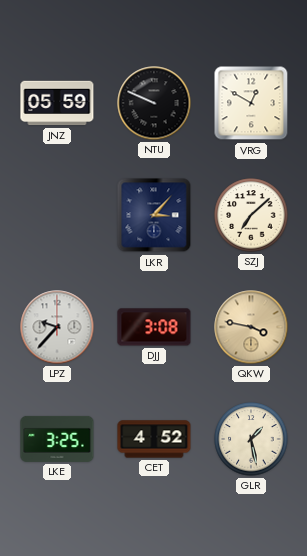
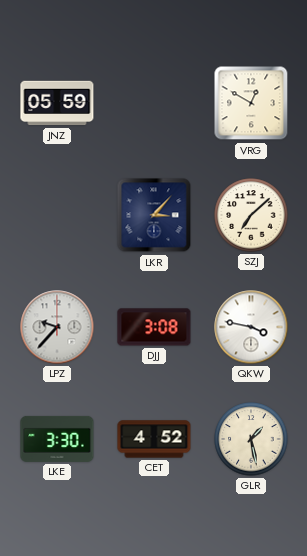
NTU: 9:49 -> none (154, 103)
QKW dial: champagne -> white (251, 327)
LKE: 3:25 -> 3:30 (57, 439)
